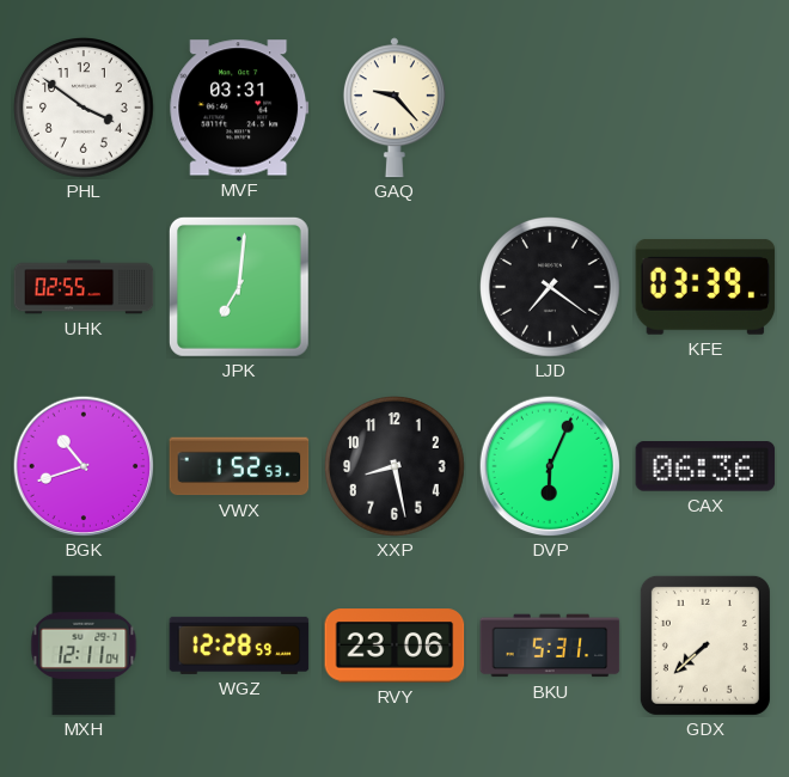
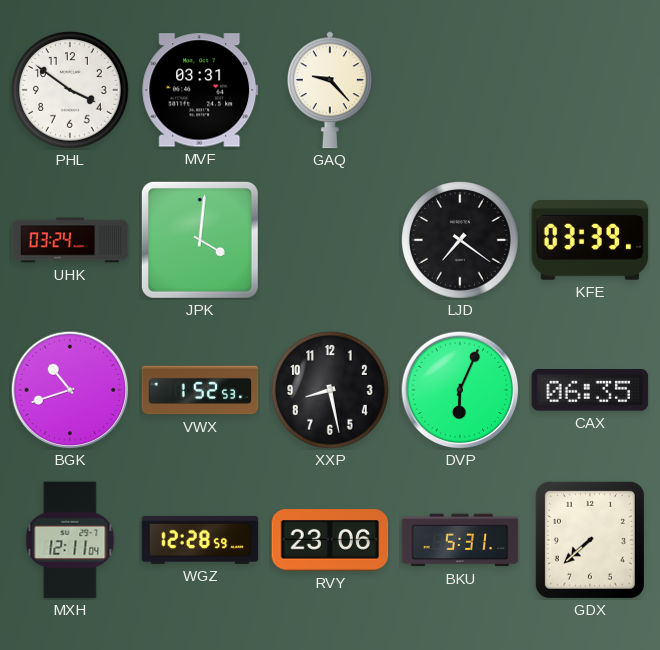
UHK: 02:55 -> 03:24 (70, 240)
JPK: 7:01 -> 4:01 (200, 240)
CAX: 06:36 -> 06:35 (590, 391)
